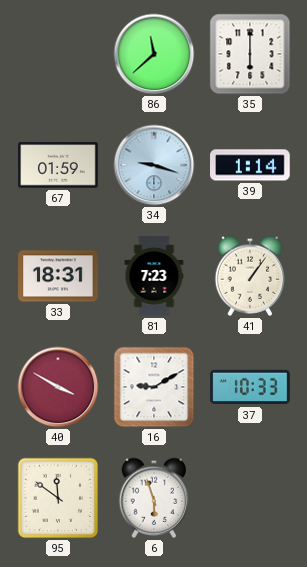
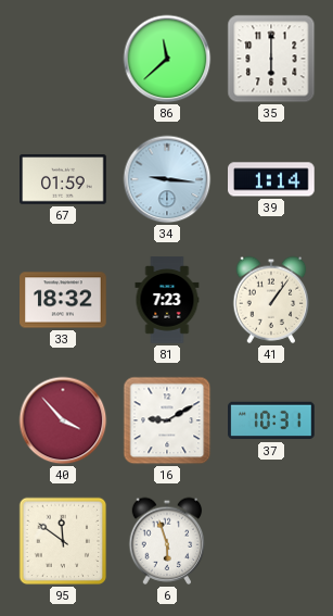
34: 9:18 -> 9:16 (167, 179)
33: 18:31 -> 18:32 (63, 300)
40: 3:50 -> 3:53 (63, 420)
37: 10:33 -> 10:31 (271, 420)
